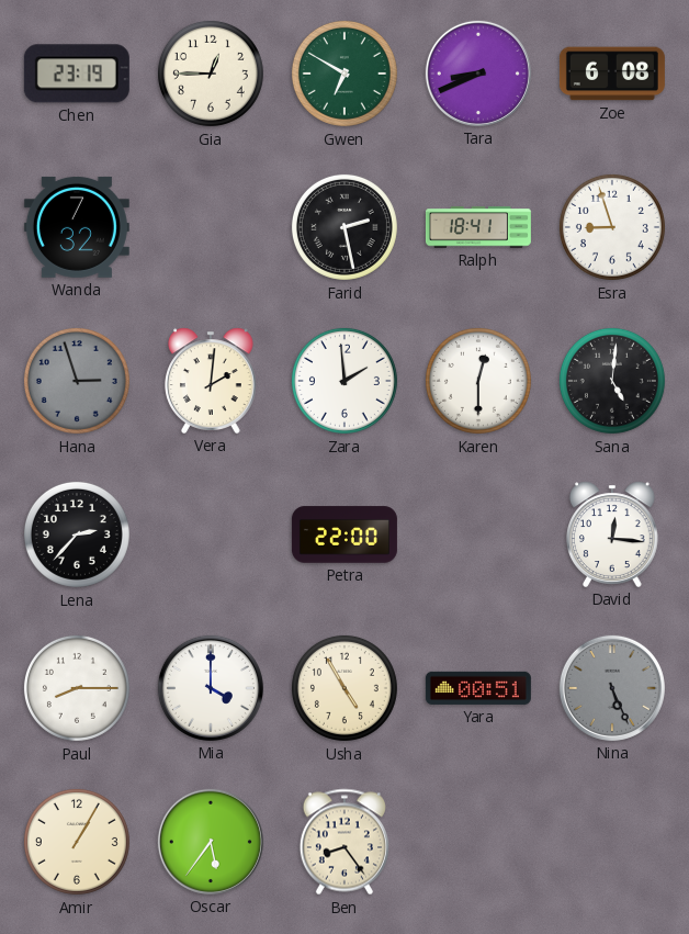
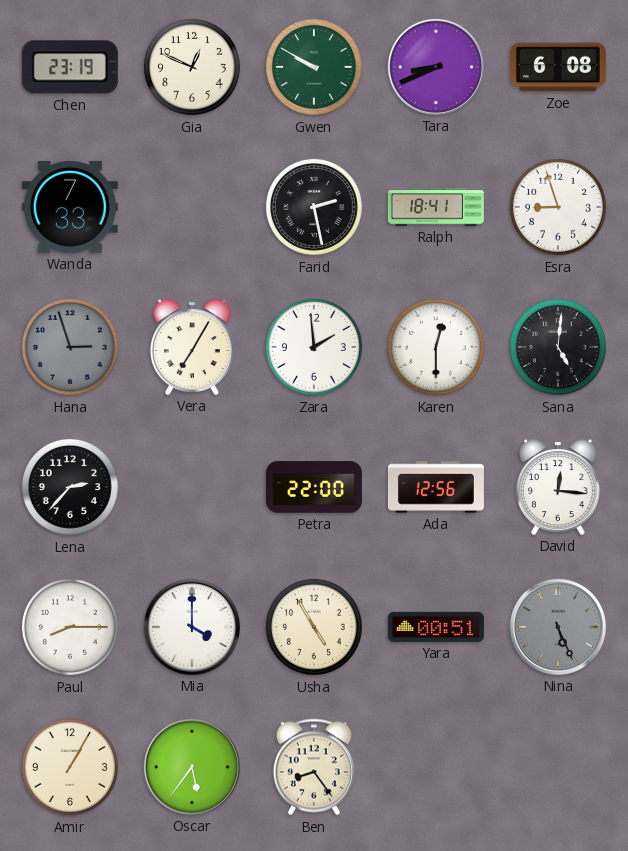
Gia: 12:45 -> 12:49 (192, 67)
Gwen: 6:50 -> 9:50 (314, 67)
Wanda: 7:32 -> 7:33 (70, 207)
Vera: 2:01 -> 7:05 (193, 347)
Ada: none -> 12:56 (436, 487)
